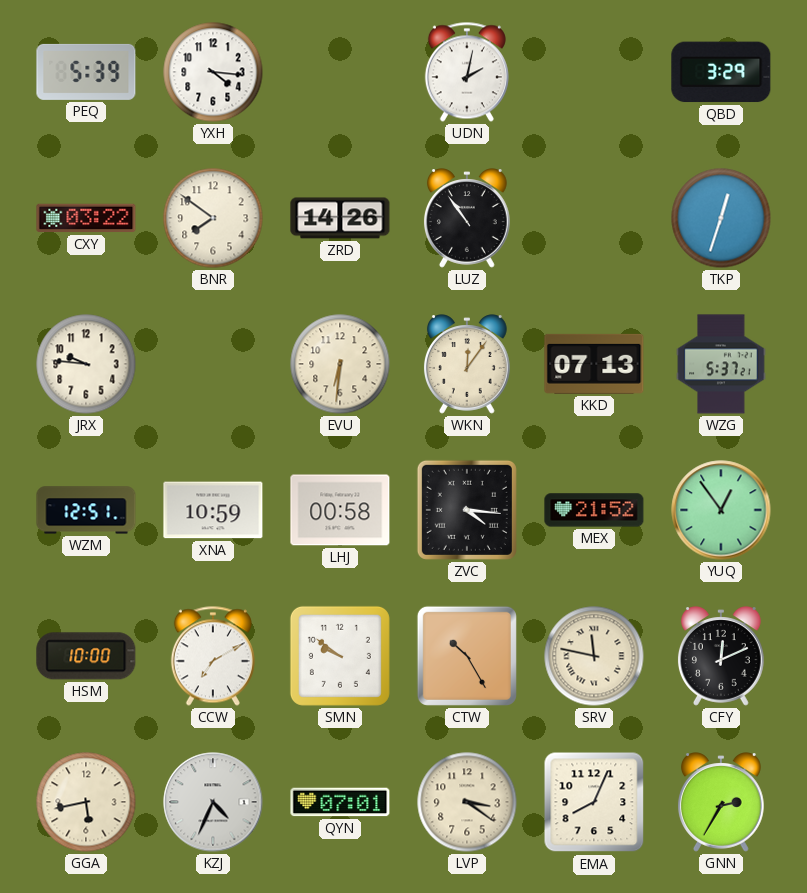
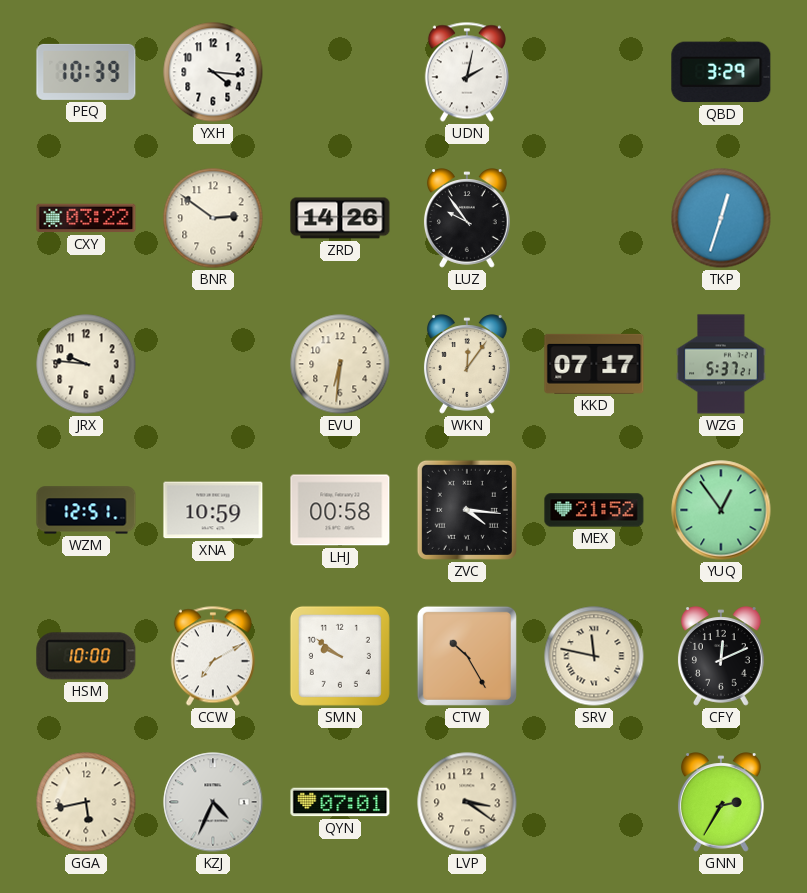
PEQ: 5:39 -> 10:39 (86, 72)
BNR: 7:51 -> 2:51 (213, 218)
LUZ: 10:54 -> 9:54 (467, 218)
KKD: 07:13 -> 07:17 (594, 364)
EMA: 8:04 -> none (594, 802)
